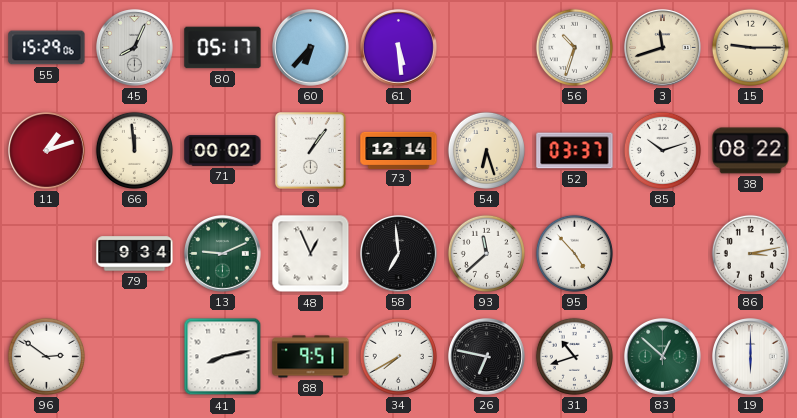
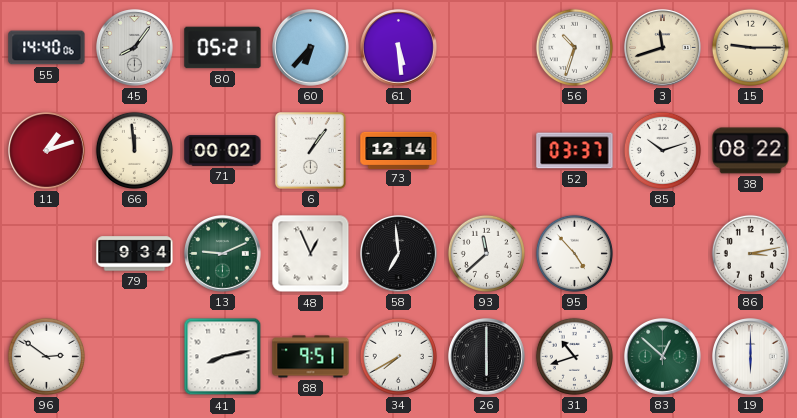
55: 15:29 -> 14:40 (47, 48)
45: 8:04 -> 8:06 (135, 48)
80: 05:17 -> 05:21 (223, 48)
54: 6:27 -> none (486, 150)
26: 6:47 -> 6:00 (487, 357)
